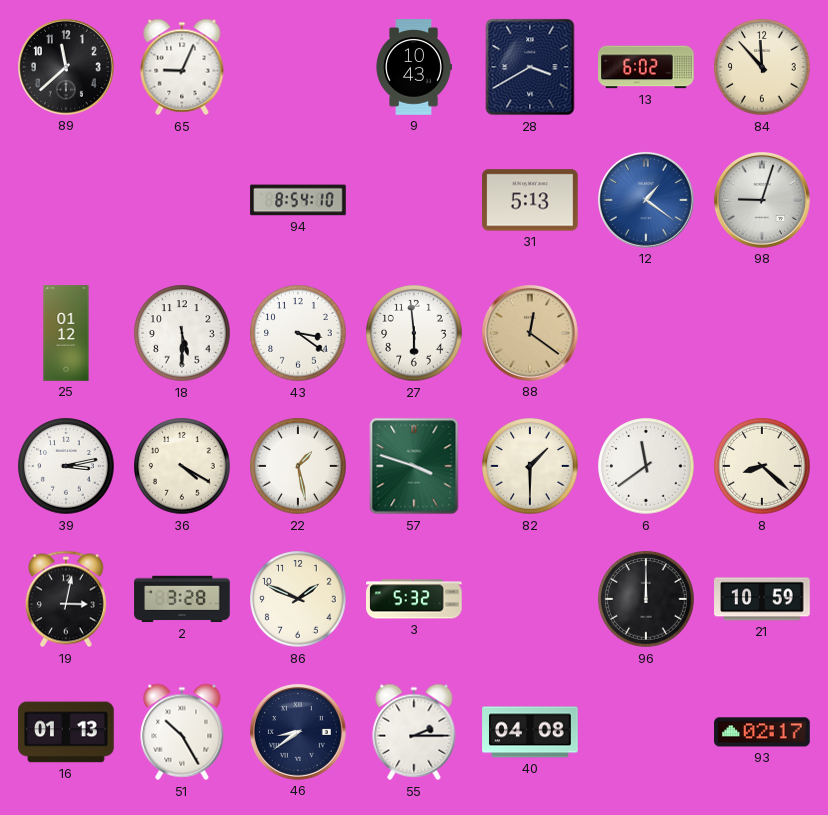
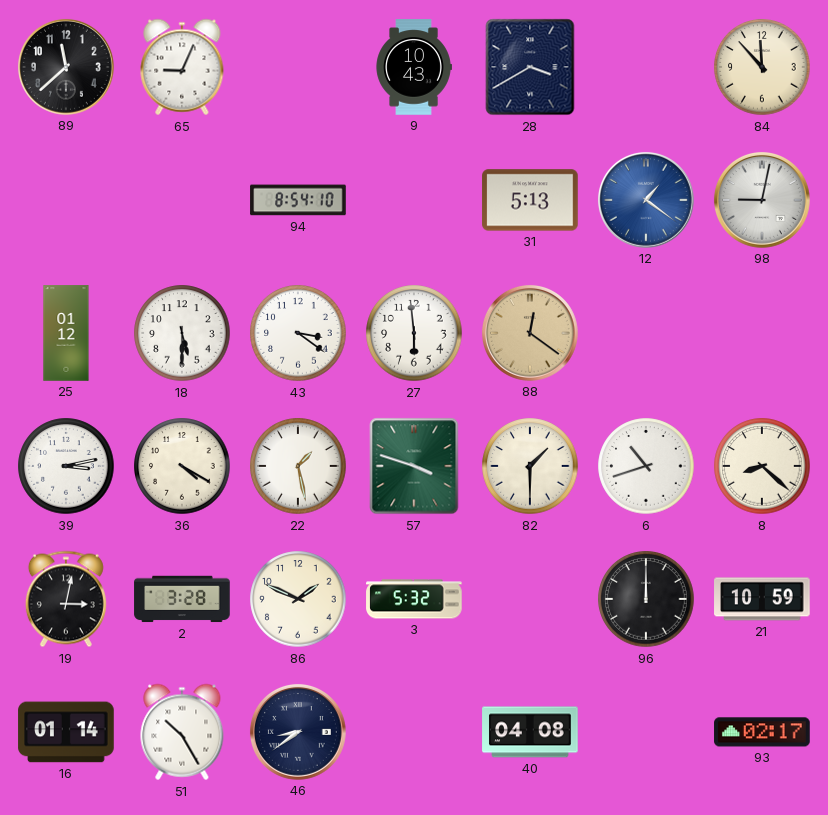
13: 6:02 -> none (646, 67)
98: 9:03 -> 9:02 (762, 200)
6: 11:39 -> 10:42 (646, 466)
16: 01:13 -> 01:14 (66, 732)
55: 2:15 -> none (414, 732)
